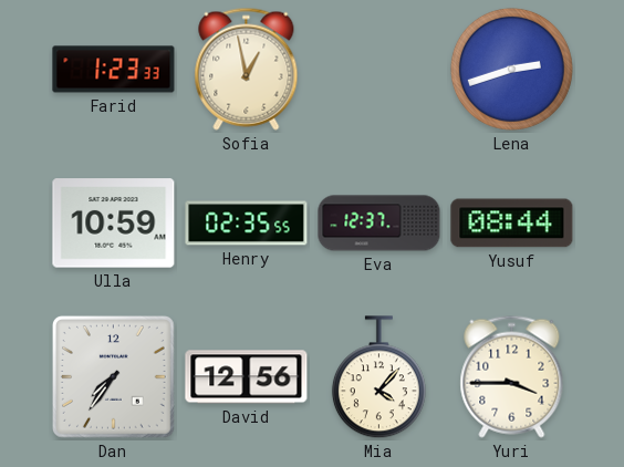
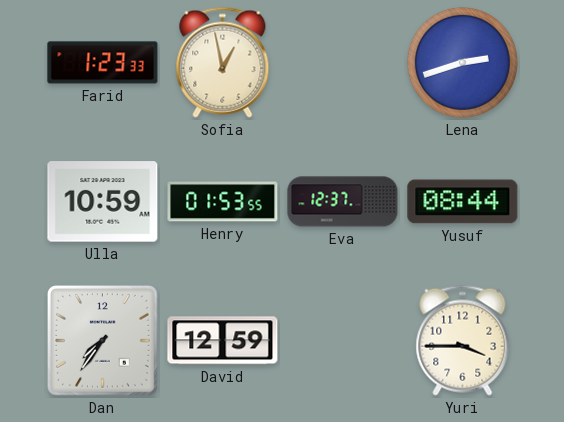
Henry: 02:35 -> 01:53 (223, 202)
David: 12:56 -> 12:59 (223, 341)
Mia: 4:07 -> none (378, 377)
